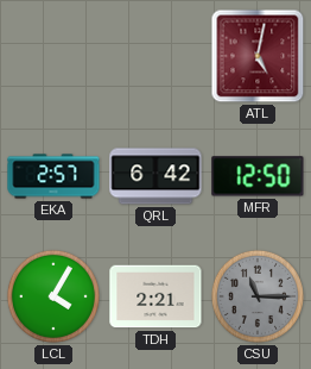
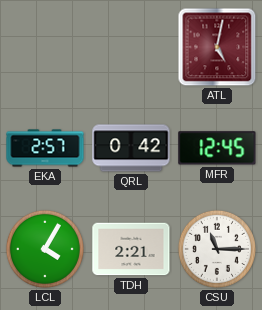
QRL: 6:42 -> 0:42 (131, 148)
MFR: 12:50 -> 12:45 (217, 148)
CSU dial: grey -> white (217, 249)
